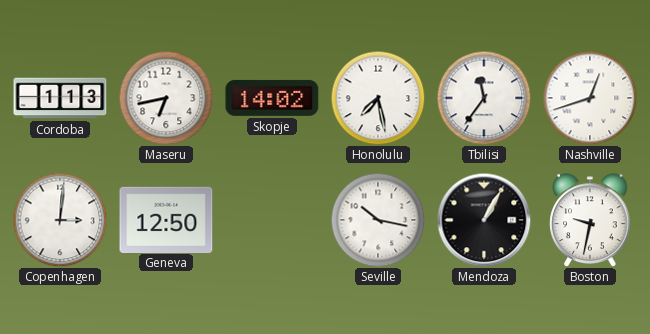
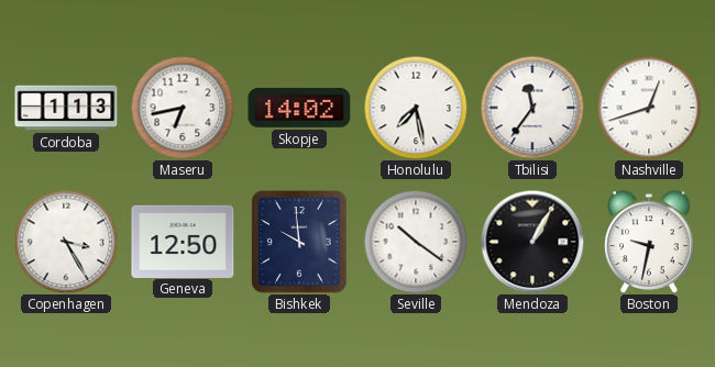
Copenhagen: 3:01 -> 3:25 (66, 242)
Bishkek: none -> 9:59 (299, 242)
Seville: 10:17 -> 10:21 (416, 242)
